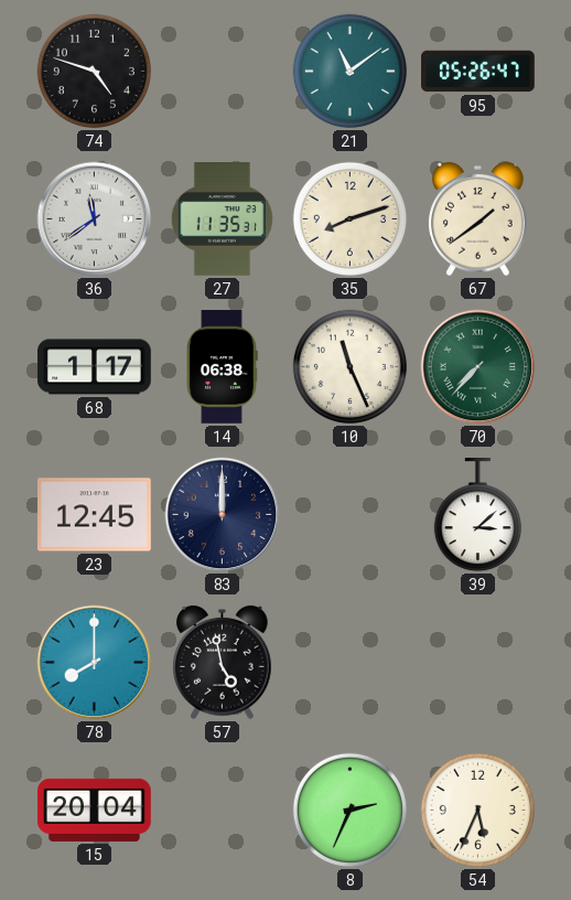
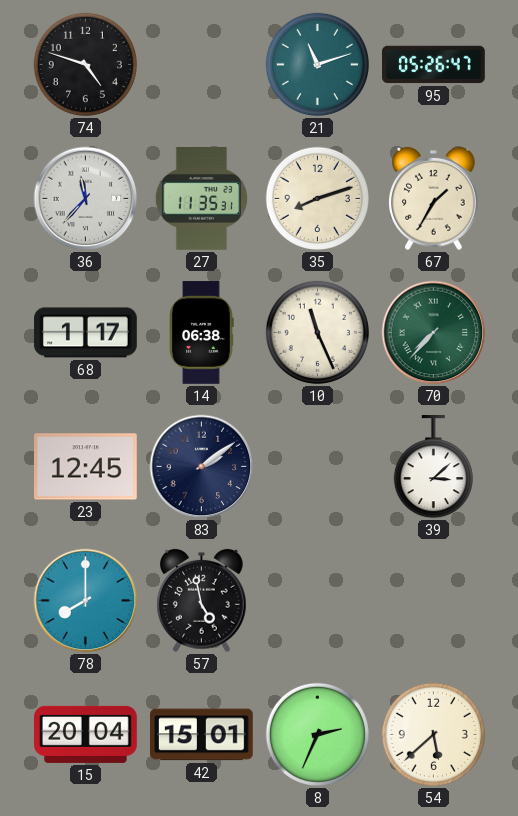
21: 11:09 -> 11:12 (317, 64)
36: 11:39 -> 11:37 (86, 199)
67: 1:39 -> 1:35 (434, 199)
83: 12:00 -> 2:09 (202, 467)
42: none -> 15:01 (202, 735)
54: 5:34 -> 5:38 (433, 734)
